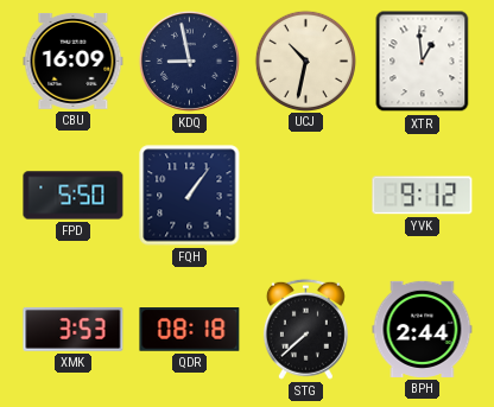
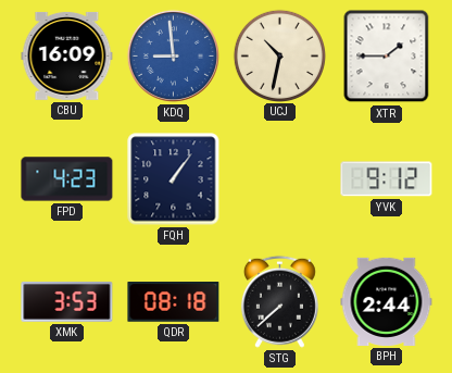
KDQ: 8:58 -> 8:59 (173, 55)
KDQ dial: navy -> blue (173, 55)
XTR: 12:59 -> 1:45 (387, 57)
FPD: 5:50 -> 4:23 (67, 179)
